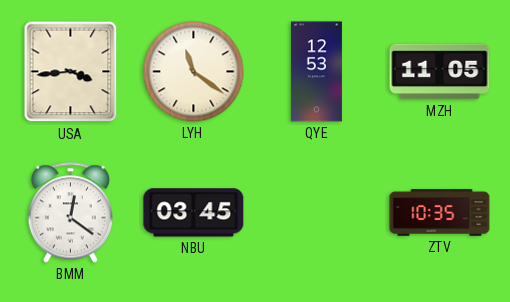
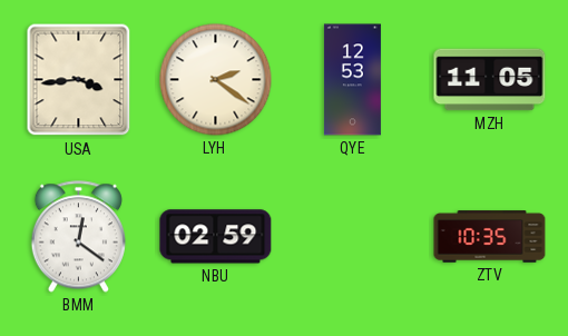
LYH: 11:21 -> 2:21 (216, 80)
NBU: 03:45 -> 02:59 (216, 237)
